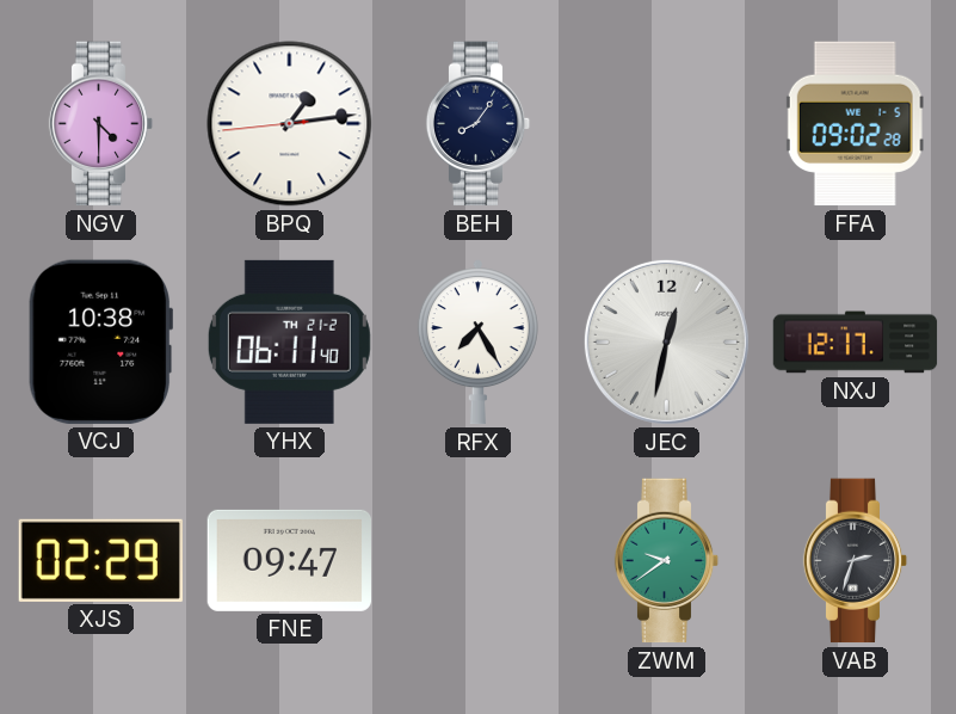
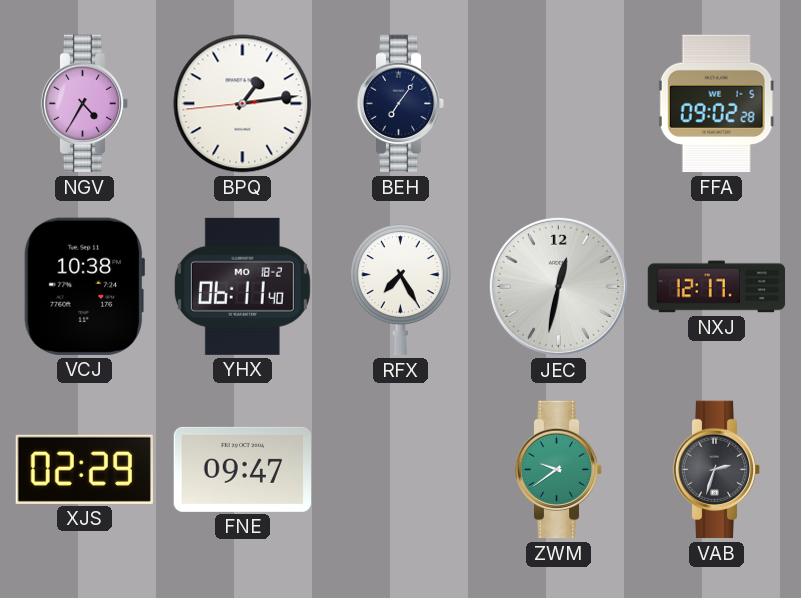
NGV: 4:30 -> 4:35 (85, 104)
BEH: 8:06 -> 7:06 (401, 104)
YHX date: TH 21-2 -> MO 18-2 (242, 286)
